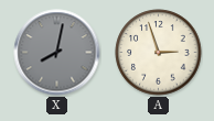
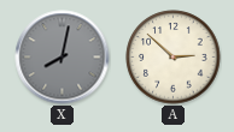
A: 2:57 -> 2:52 (174, 58)
